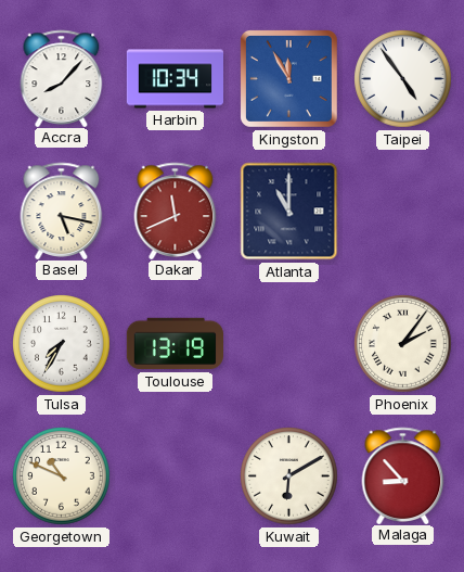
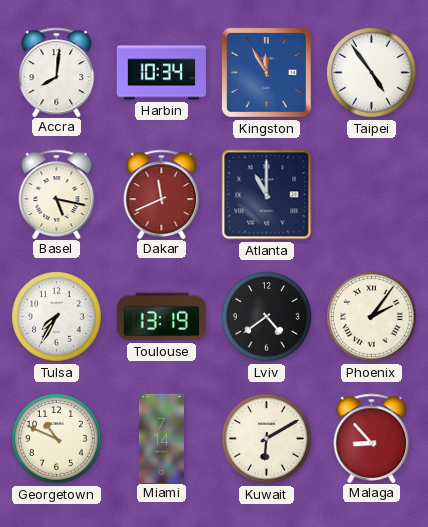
Accra: 8:07 -> 8:01 (57, 72)
Lviv: none -> 4:39 (267, 317)
Miami: none -> 7:14 (161, 438)
